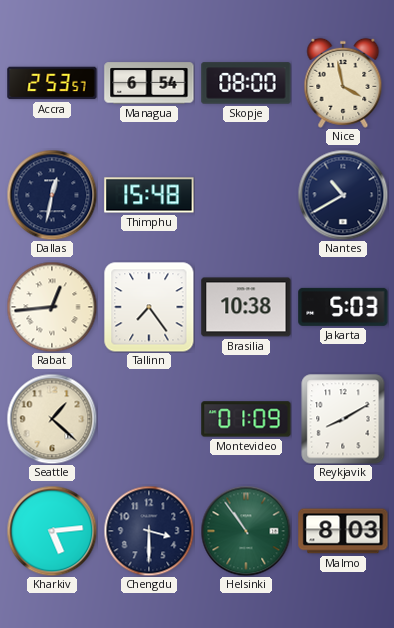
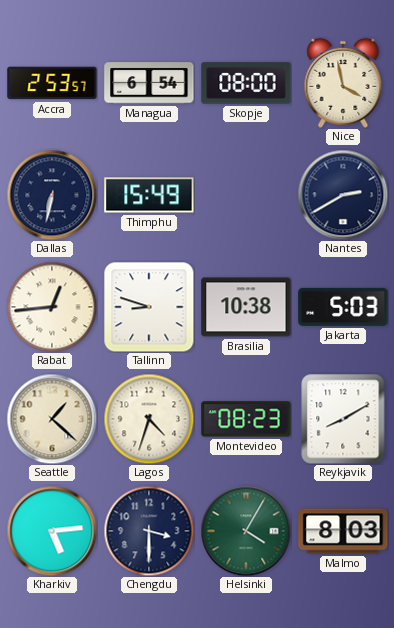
Dallas: 12:32 -> 6:32 (52, 195)
Thimphu: 15:48 -> 15:49 (149, 195)
Nantes: 10:40 -> 2:40 (343, 195)
Tallinn: 7:24 -> 8:48 (149, 307)
Lagos: none -> 4:33 (149, 419)
Montevideo: 01:09 -> 08:23 (246, 419)
Helsinki: 10:54 -> 4:05 (246, 531)
